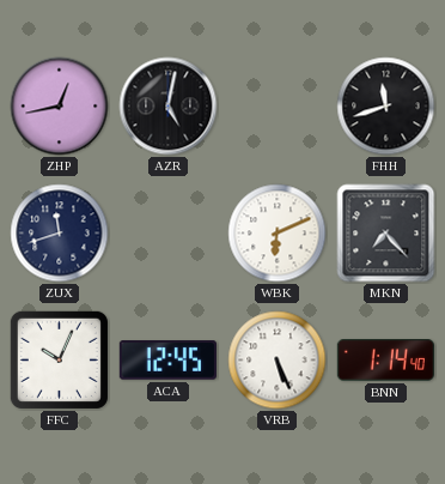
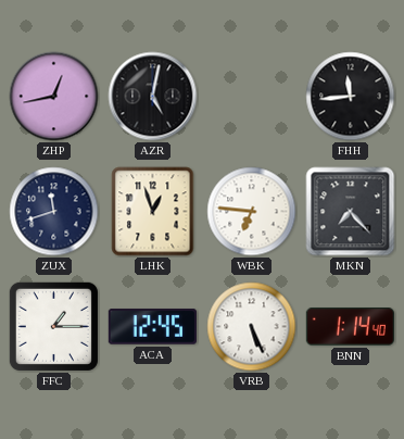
FHH: 11:42 -> 11:44 (351, 97)
LHK: none -> 12:57 (153, 212)
WBK: 6:11 -> 6:46 (252, 212)
FFC: 10:04 -> 1:15 (53, 326)
